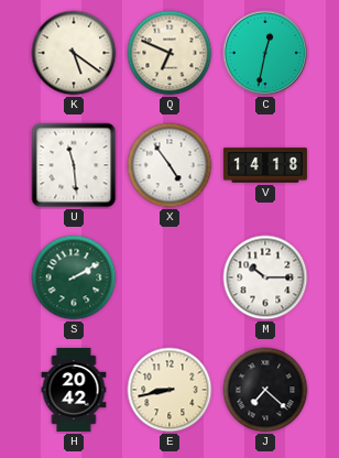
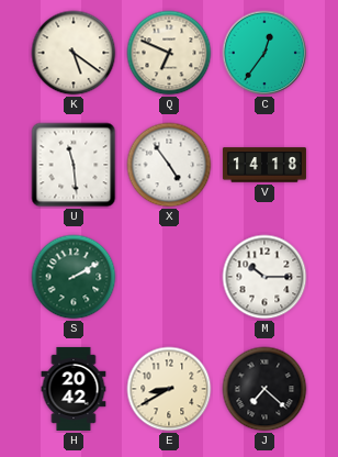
C: 12:32 -> 12:36 (264, 53)
E: 8:43 -> 8:40 (169, 389)
